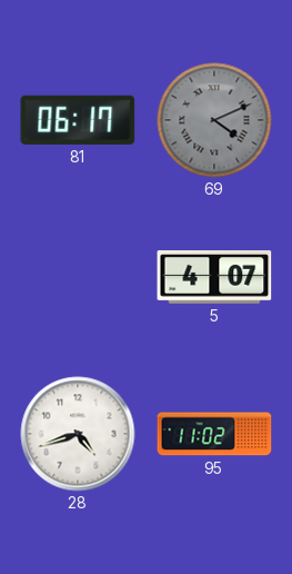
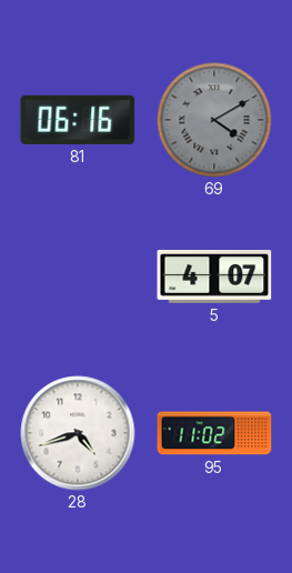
81: 06:17 -> 06:16 (78, 120)
69: 4:11 -> 4:10 (214, 120)
